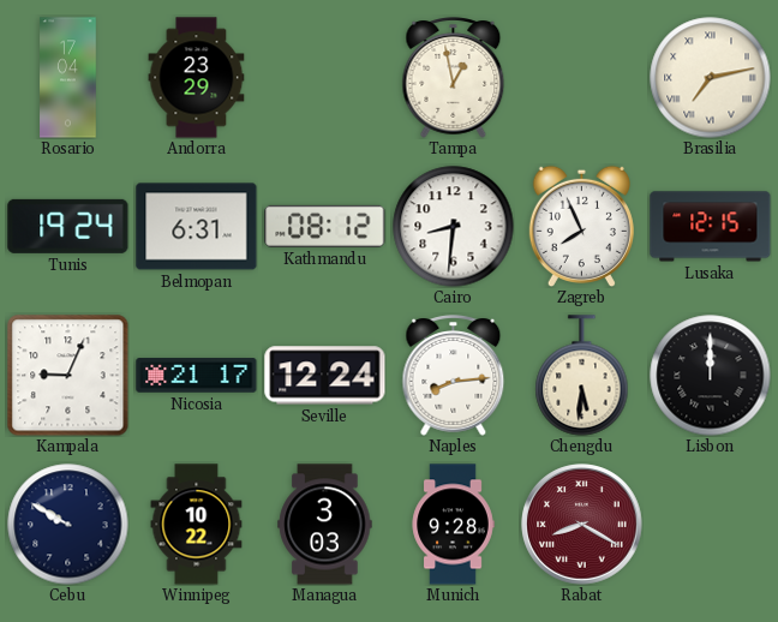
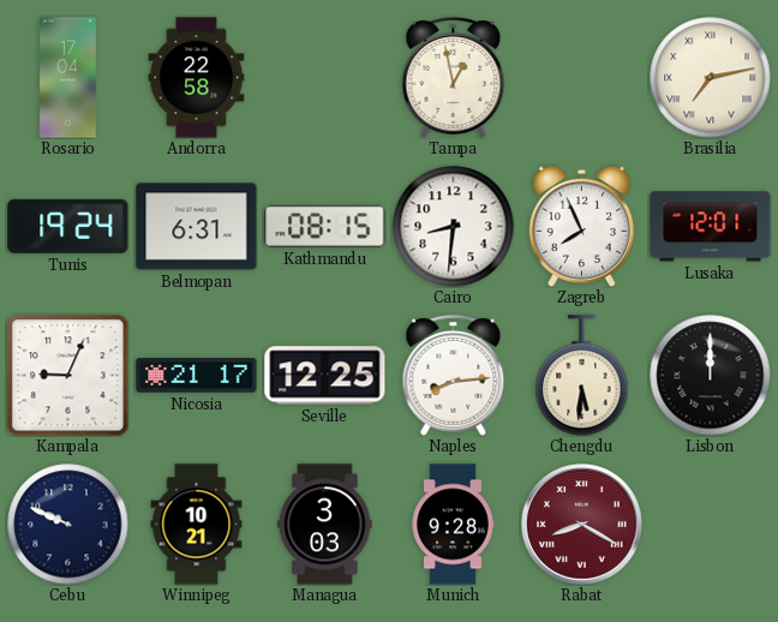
Andorra: 23:29 -> 22:58 (197, 78)
Kathmandu: 08:12 -> 08:15 (325, 226)
Lusaka: 12:15 -> 12:01 (711, 227)
Seville: 12:24 -> 12:25 (325, 376)
Cebu: 9:50 -> 9:49 (68, 525)
Winnipeg: 10:22 -> 10:21 (197, 525)
